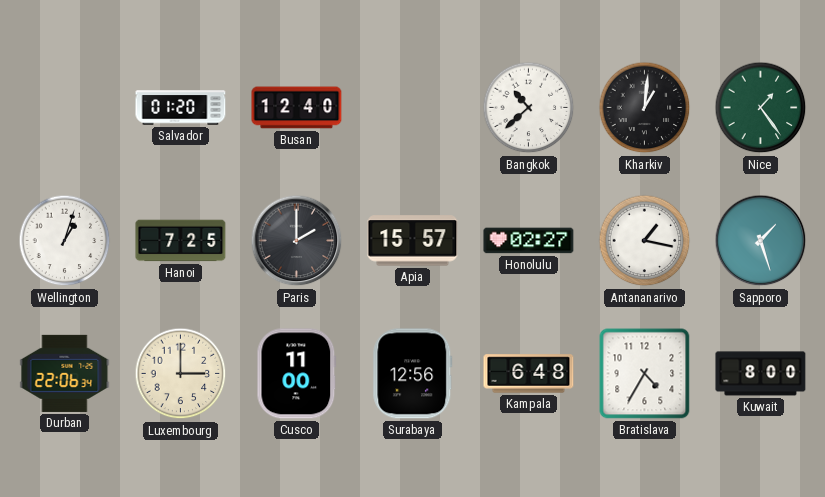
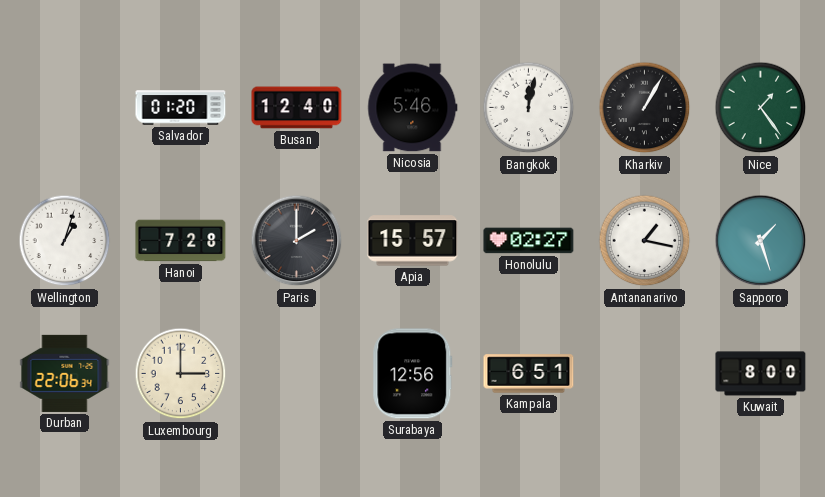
Nicosia: none -> 5:46 (413, 108)
Bangkok: 10:38 -> 12:02 (529, 108)
Kharkiv: 1:01 -> 1:05 (645, 108)
Hanoi: 7:25 -> 7:28 (181, 241)
Cusco: 11:00 -> none (297, 374)
Kampala: 6:48 -> 6:51 (529, 374)
Bratislava: 4:35 -> none (645, 374)
